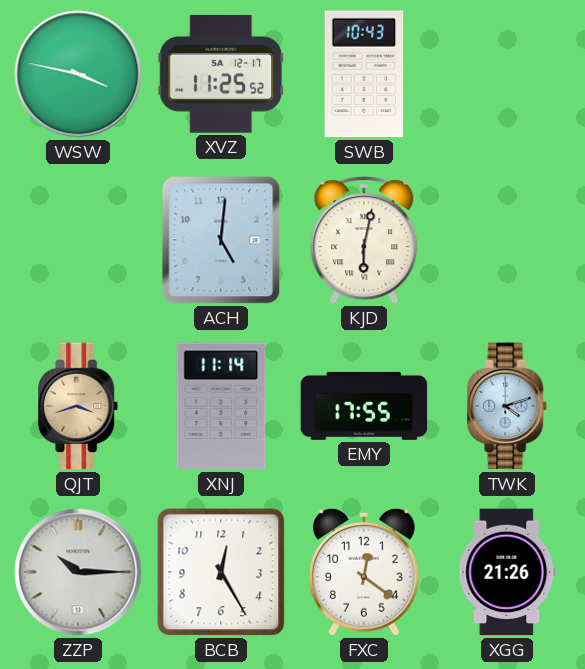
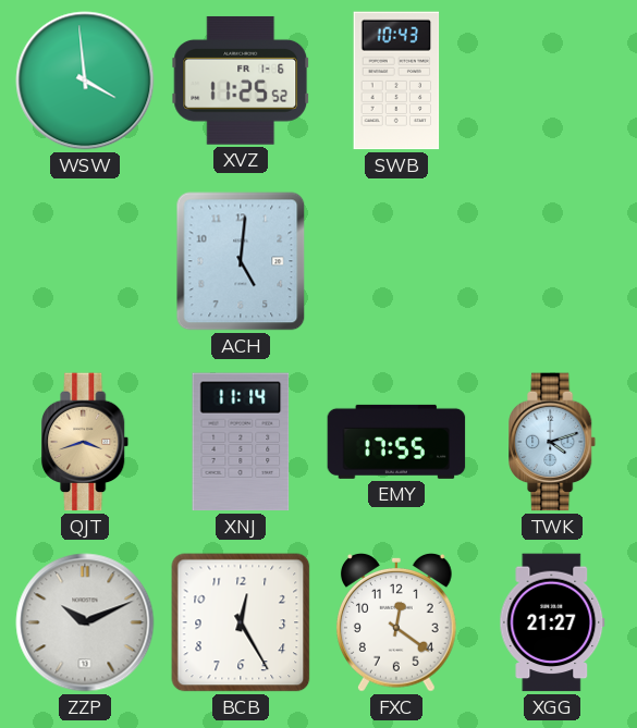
WSW: 3:47 -> 3:59 (85, 81)
XVZ date: SA 12-17 -> FR 1-6 (241, 81)
KJD: 6:02 -> none (364, 240)
ZZP: 10:15 -> 10:11 (85, 622)
XGG: 21:26 -> 21:27 (552, 622)
